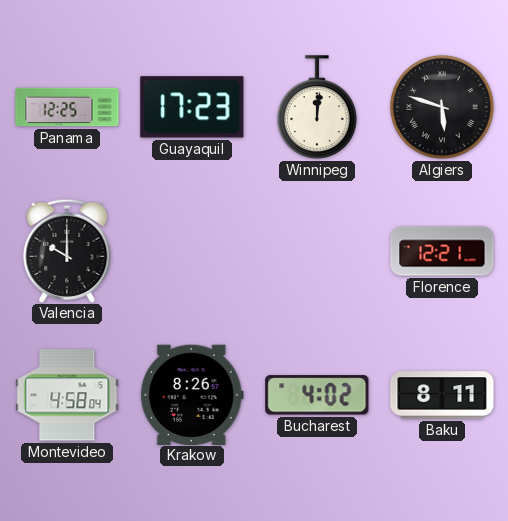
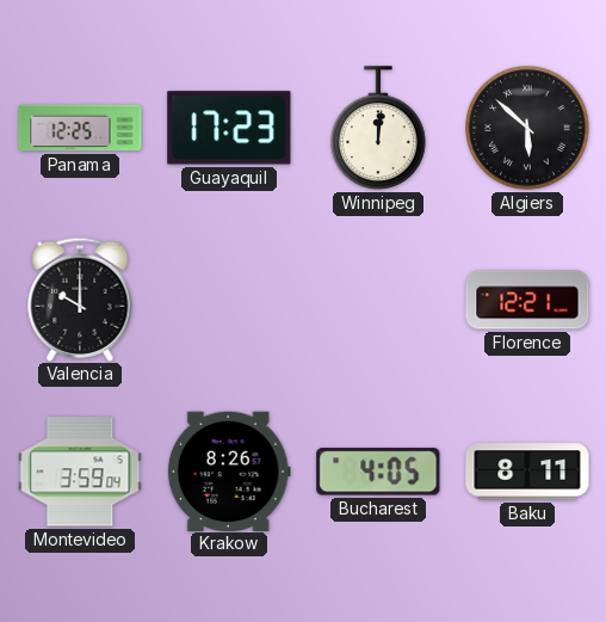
Algiers: 5:48 -> 5:52 (527, 128)
Montevideo: 4:58 -> 3:59 (80, 472)
Bucharest: 4:02 -> 4:05 (378, 472)
